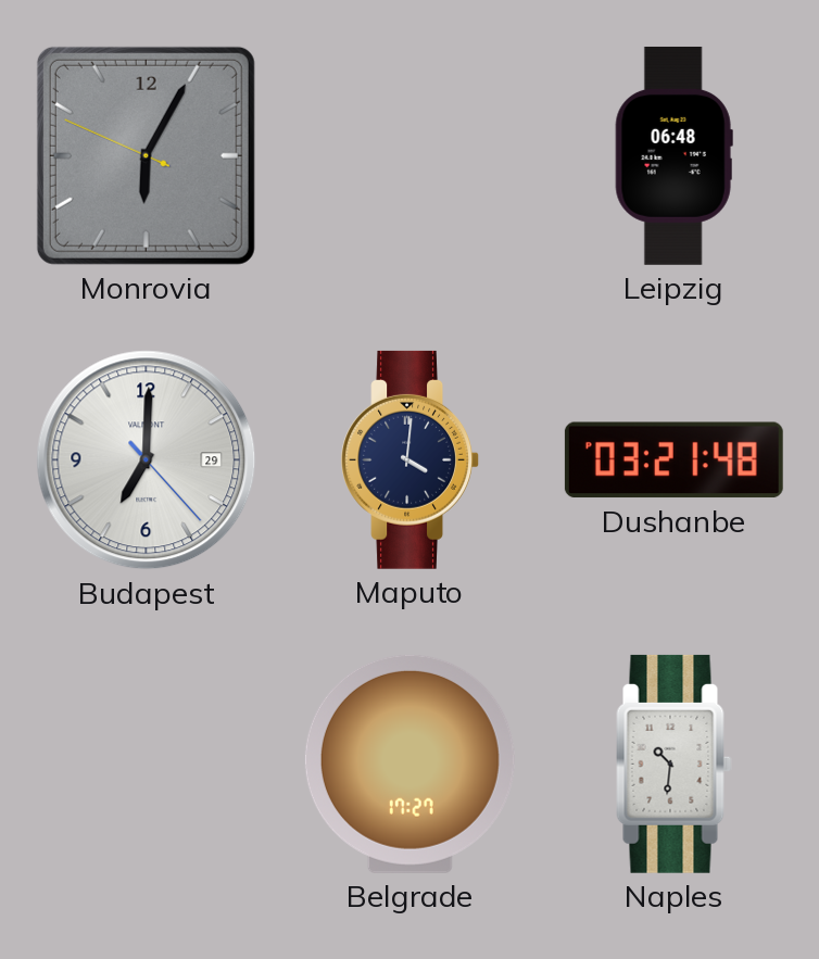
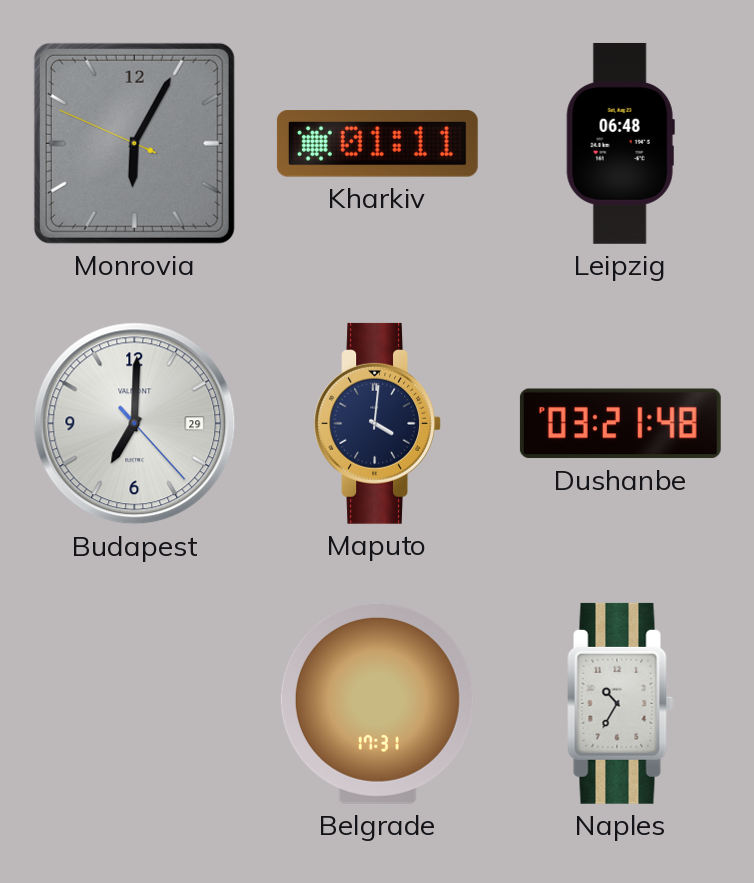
Kharkiv: none -> 01:11 (377, 144)
Belgrade: 17:27 -> 17:31 (377, 703)
Naples: 10:31 -> 10:35 (621, 703)
